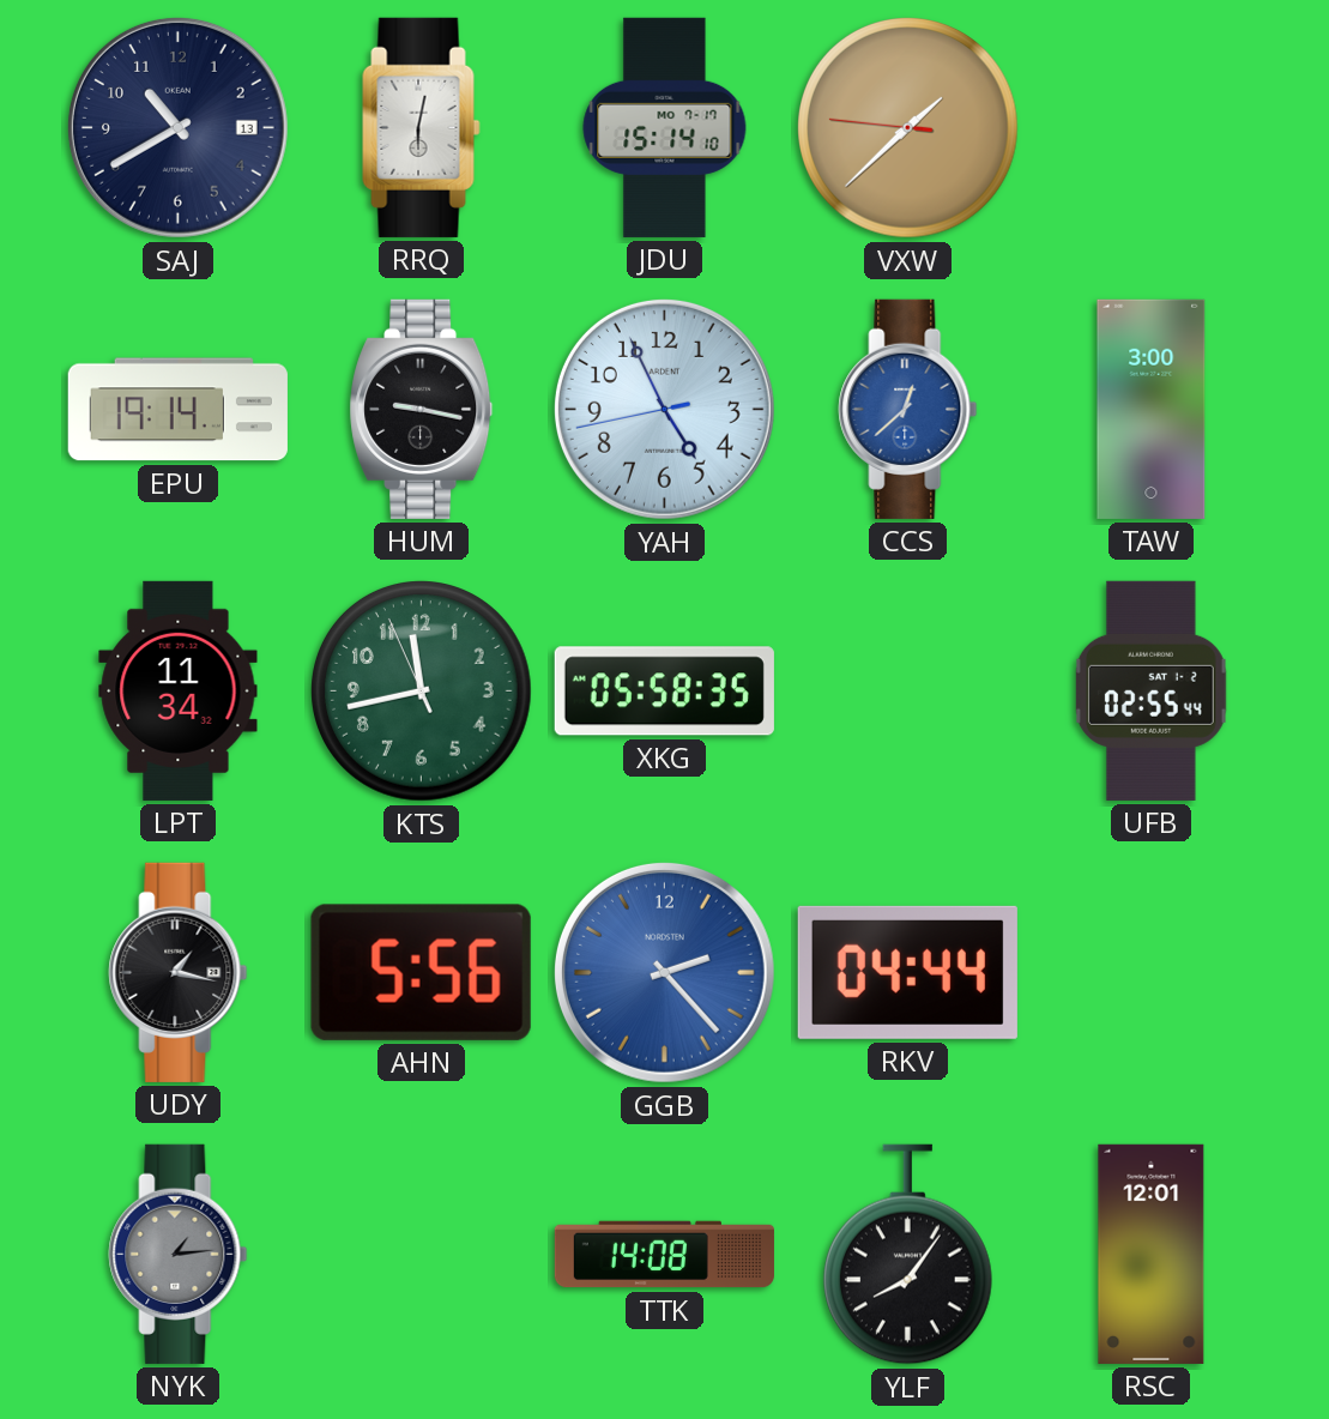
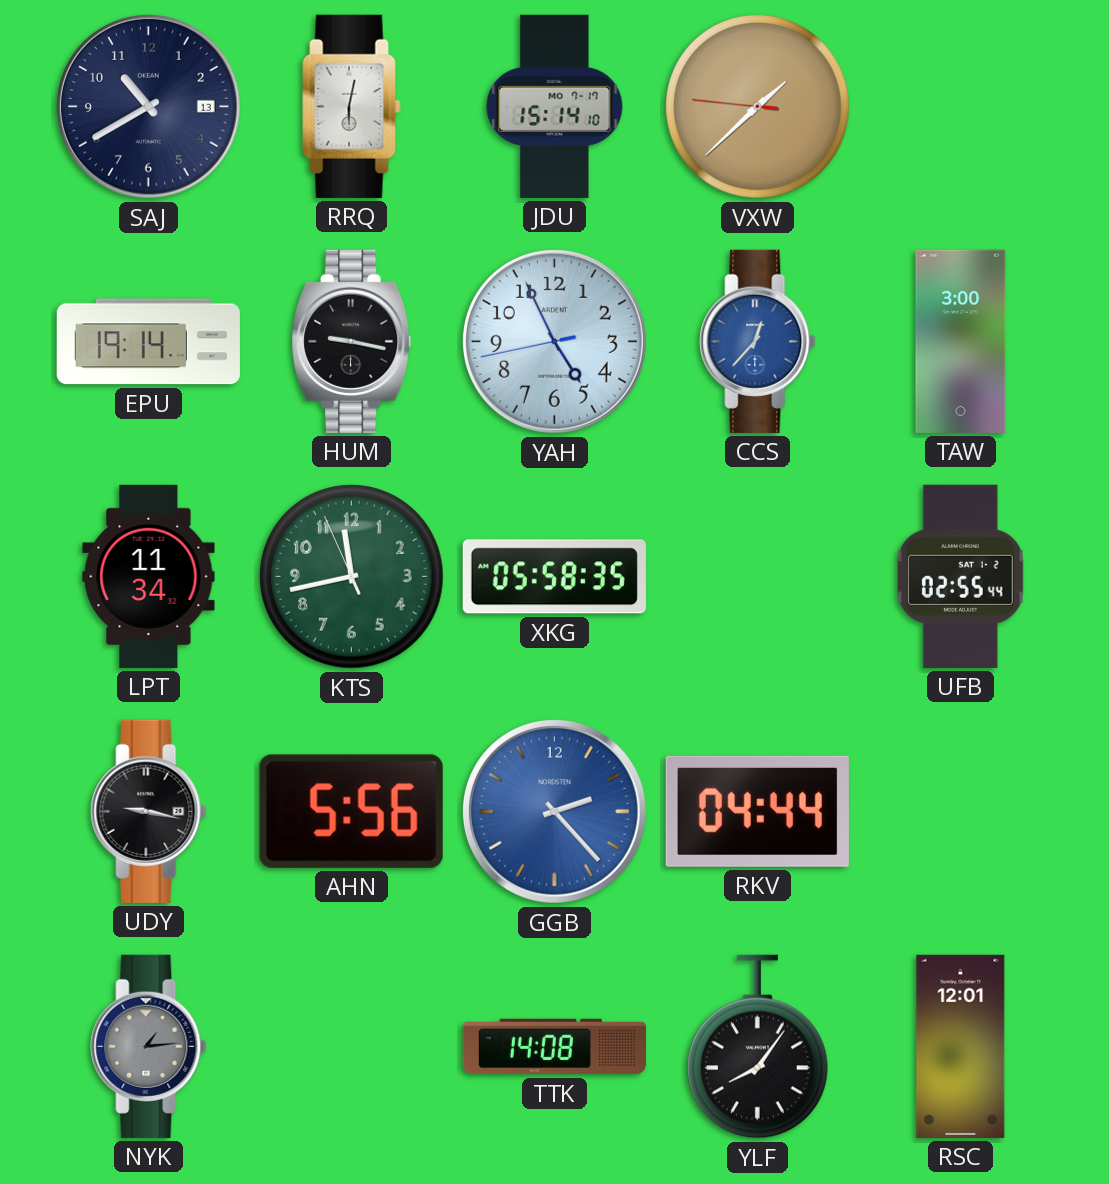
CCS: 12:38 -> 12:37 (758, 341)
UDY: 1:17 -> 9:17 (149, 811)
